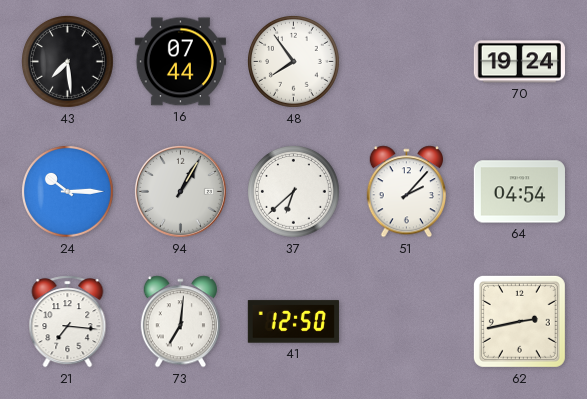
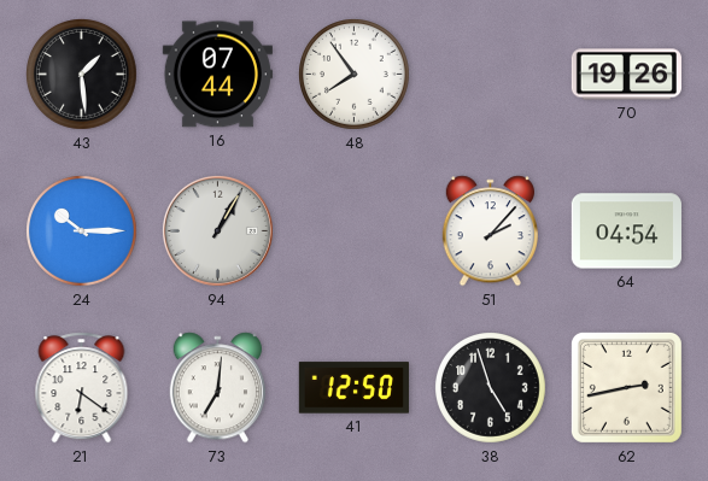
43: 7:29 -> 1:29 (82, 75)
70: 19:24 -> 19:26 (626, 75)
37: 6:38 -> none (294, 192)
21: 7:16 -> 6:21 (82, 388)
38: none -> 4:57 (491, 388)
